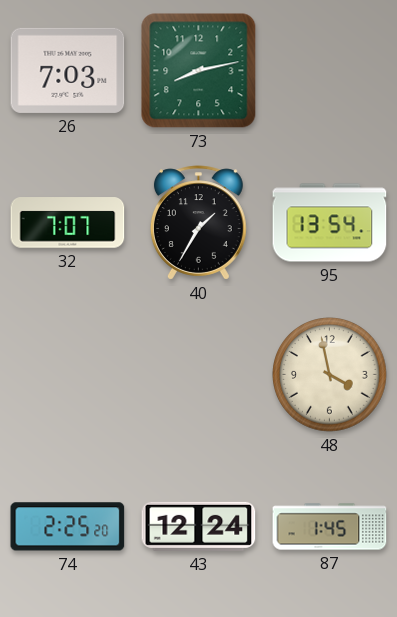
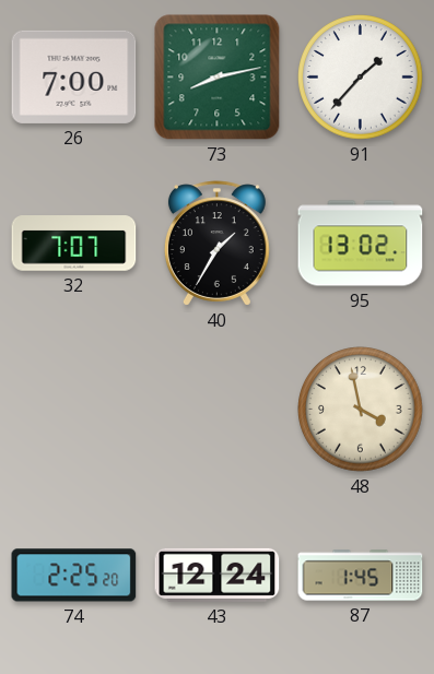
26: 7:03 -> 7:00 (74, 76)
91: none -> 1:37 (361, 78)
95: 13:54 -> 13:02 (361, 244)
